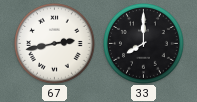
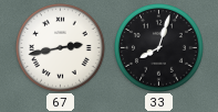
33: 8:00 -> 8:03 (159, 48)
